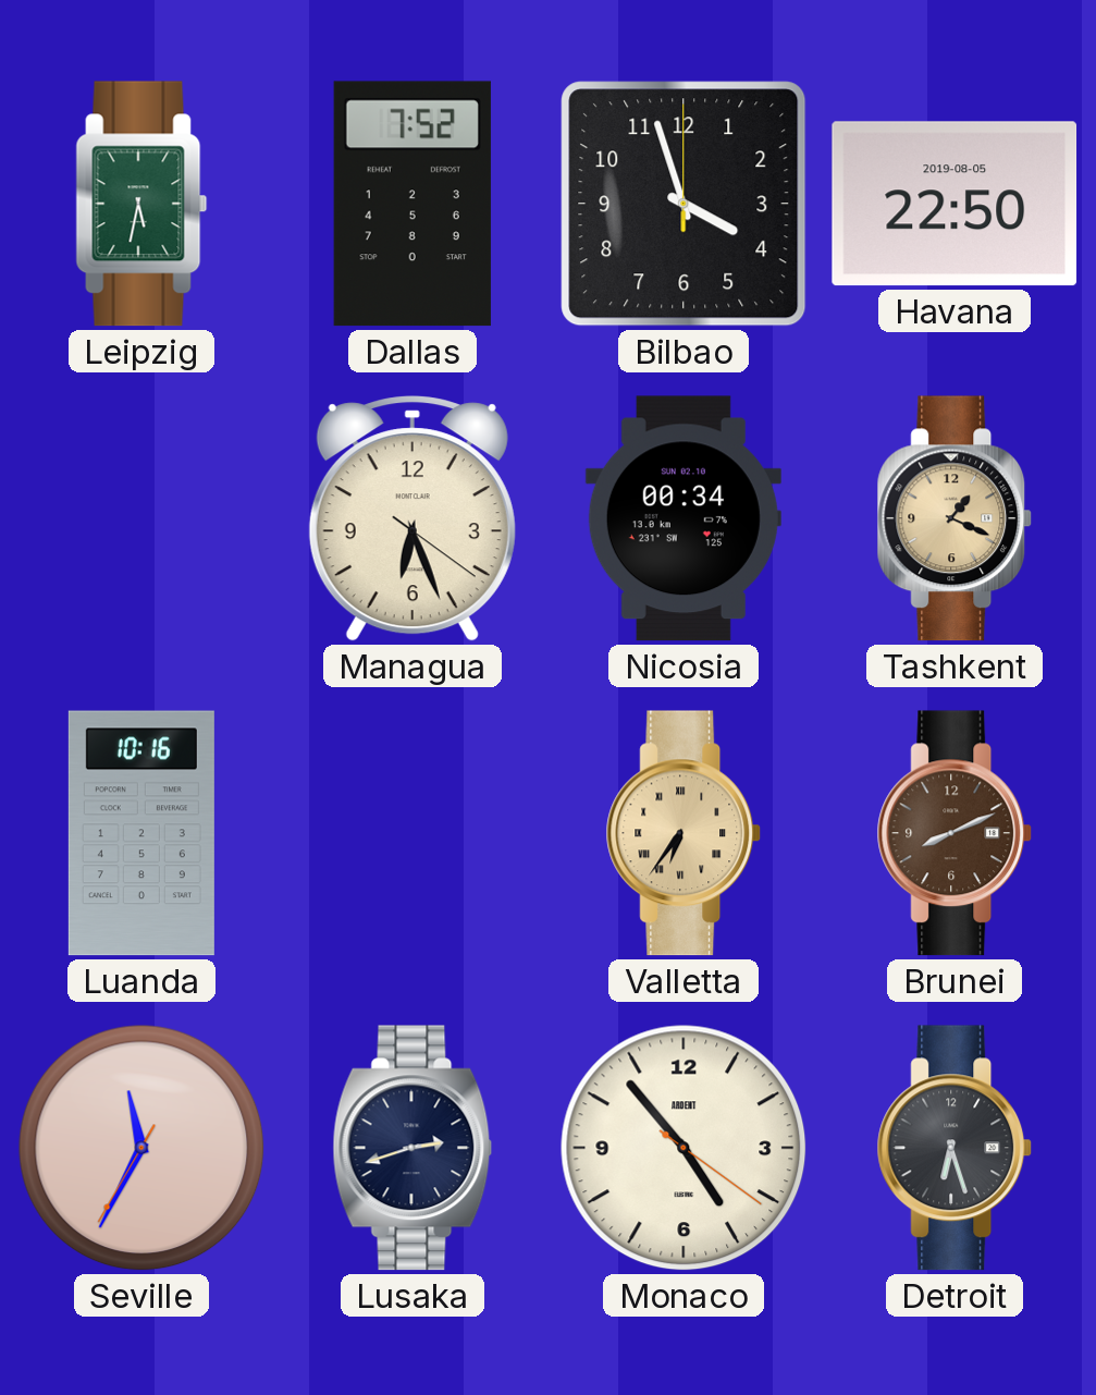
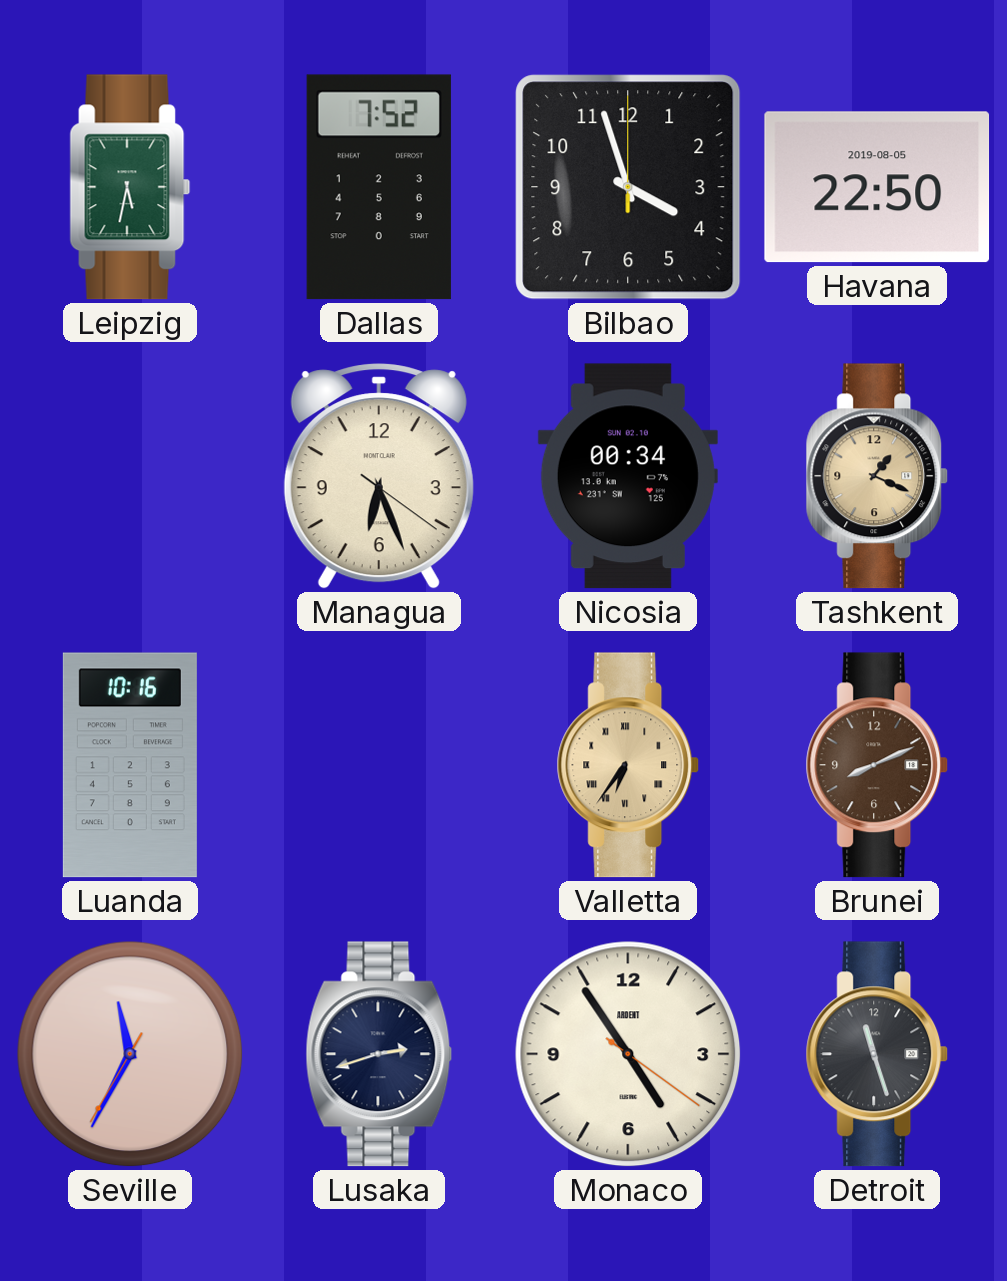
Monaco: 4:53 -> 4:54 (628, 1054)
Detroit: 6:27 -> 11:27 (877, 1054)
